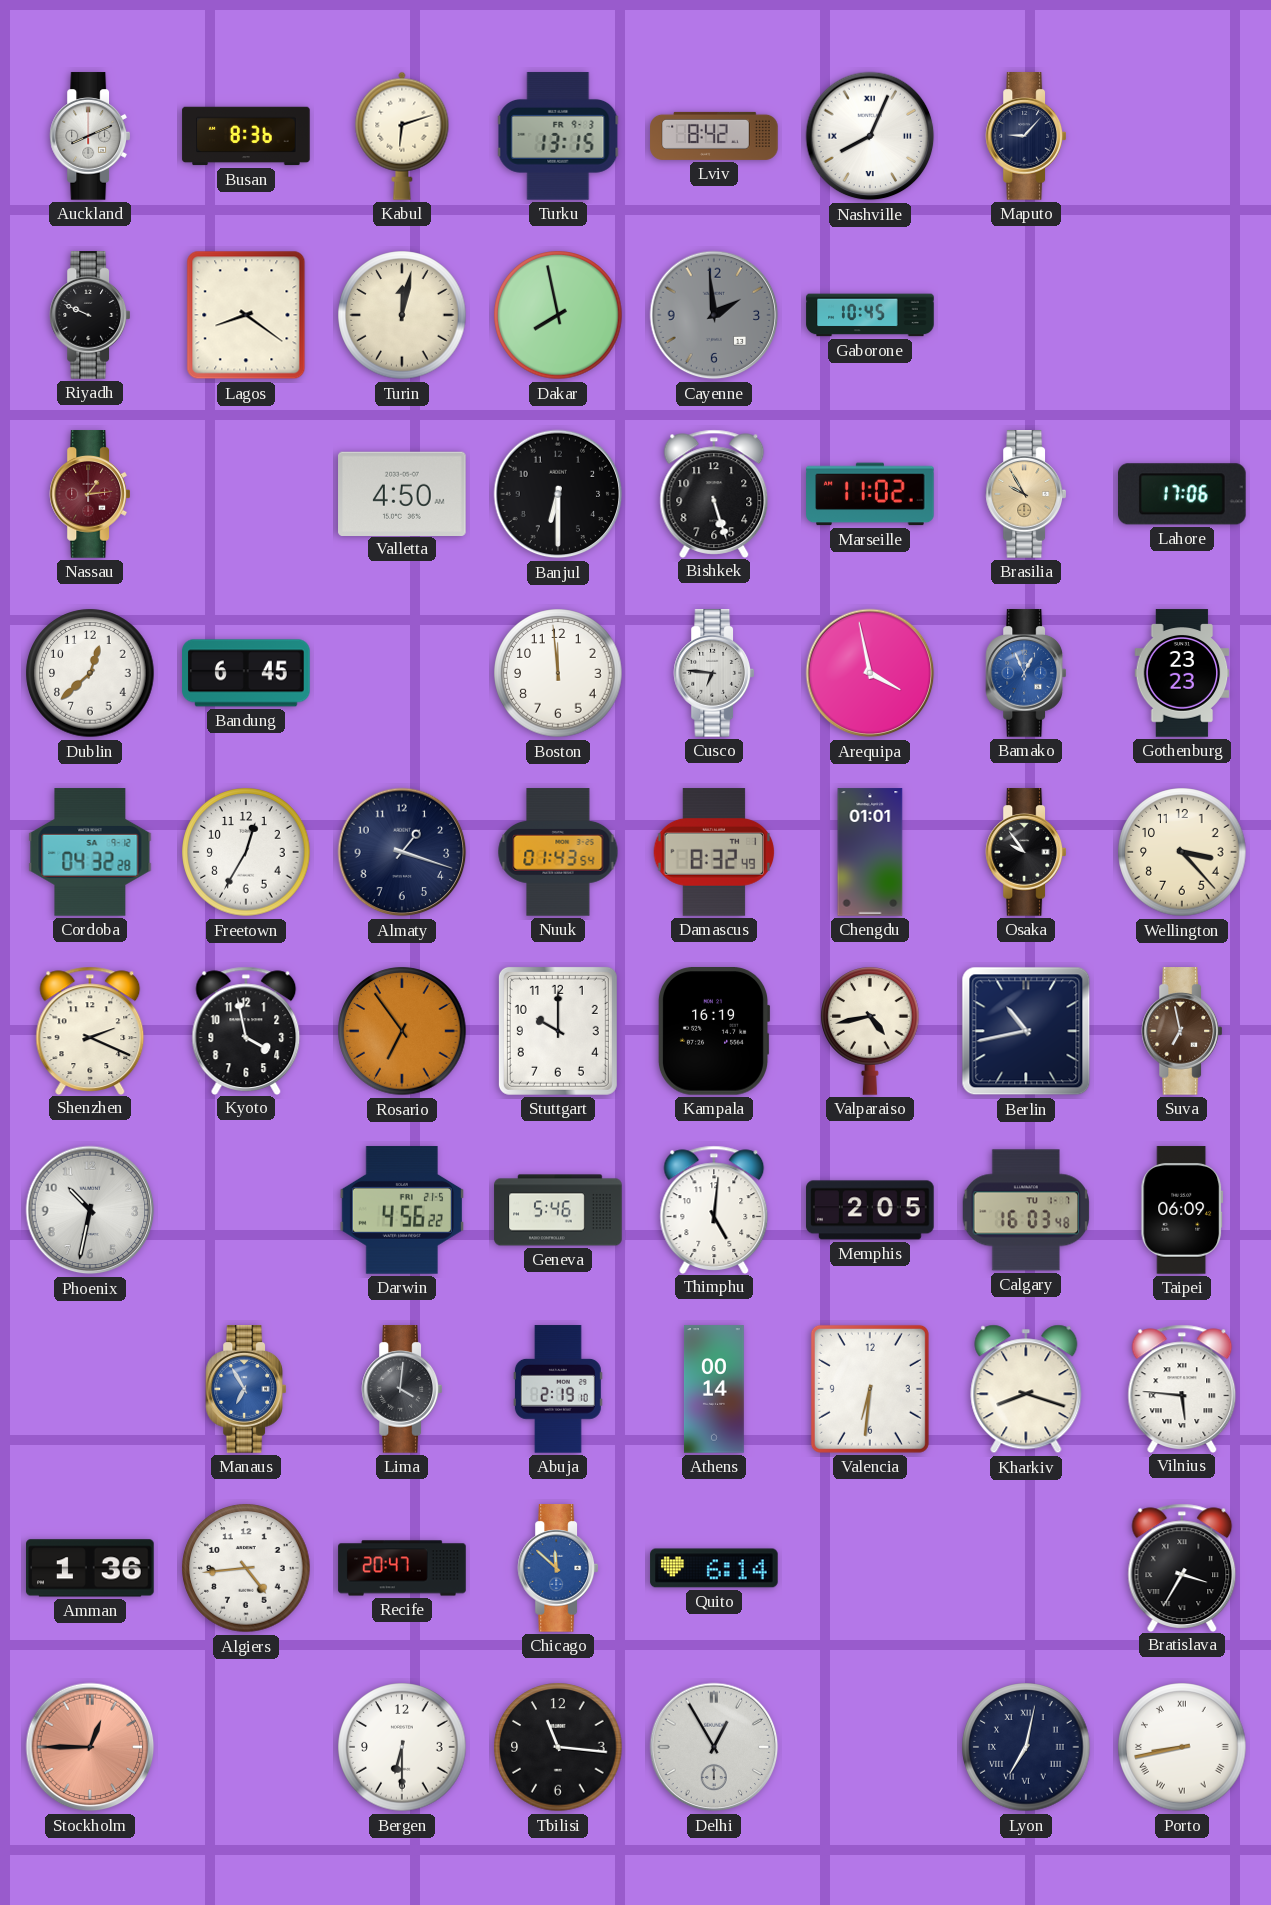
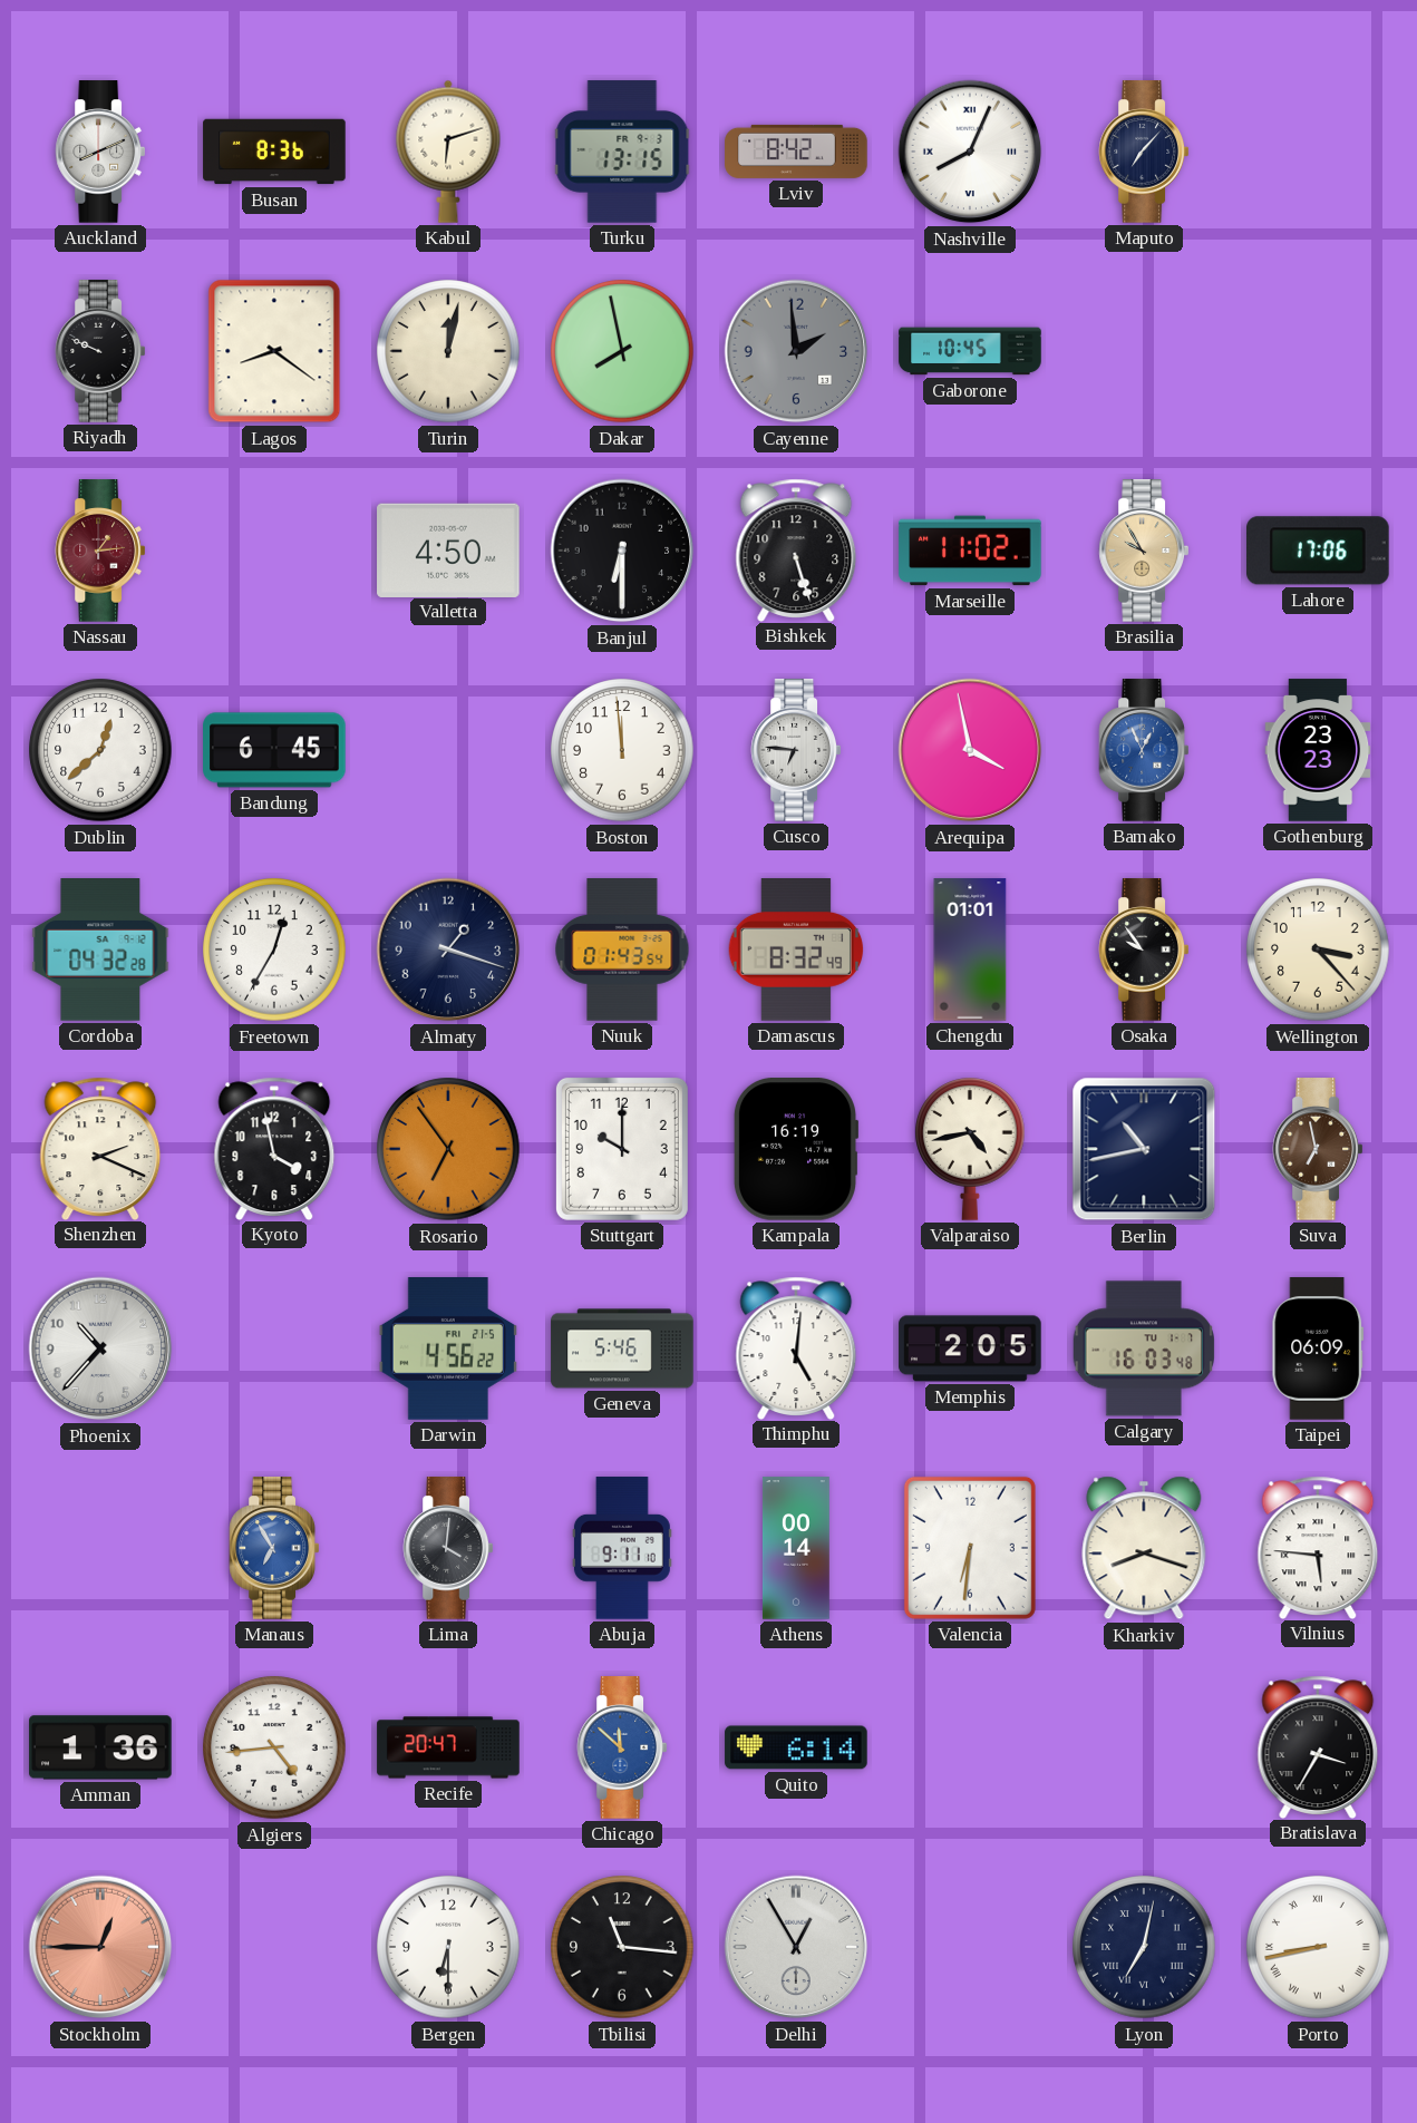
Maputo: 9:07 -> 7:07 (1143, 152)
Phoenix: 10:32 -> 10:37 (100, 1348)
Abuja: 2:19 -> 9:11 (622, 1548)
